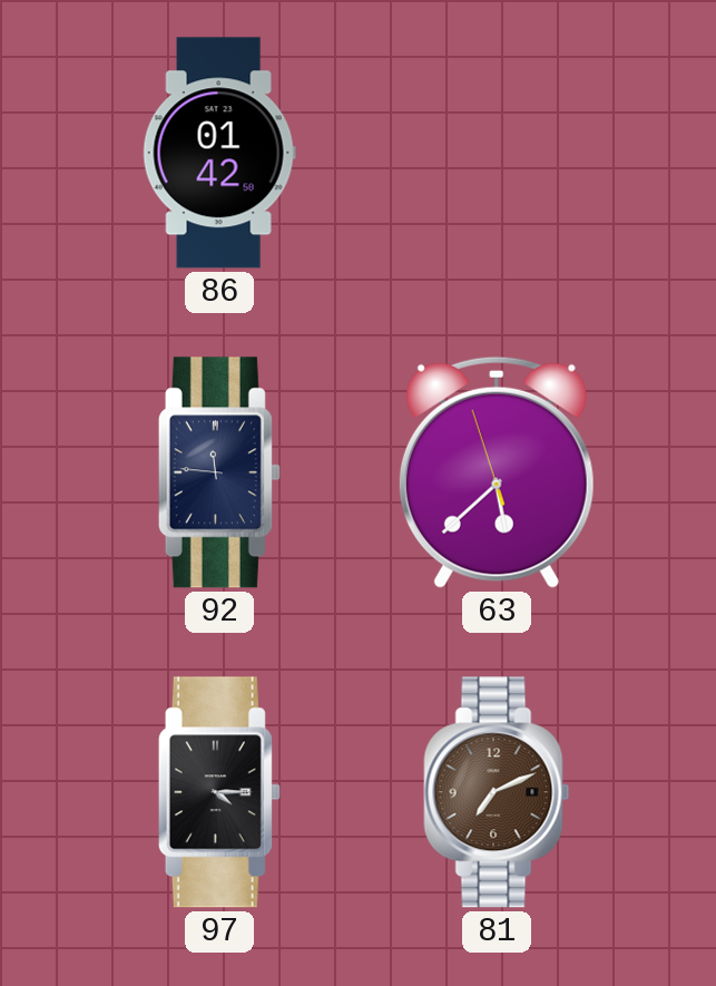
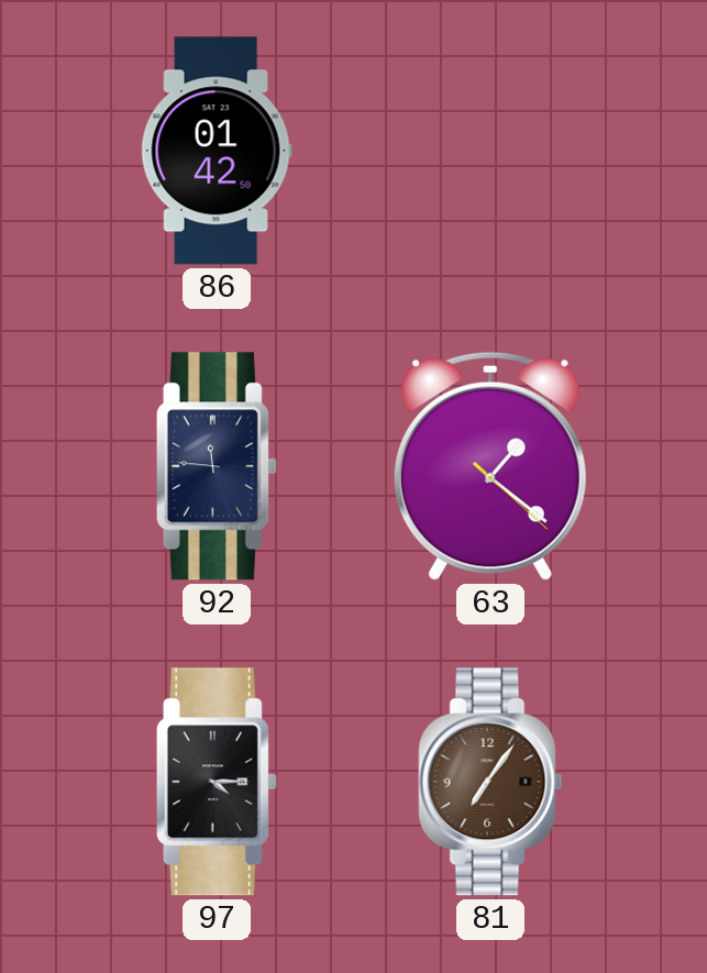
63: 5:37 -> 1:21 (490, 466)
81: 7:11 -> 7:06 (490, 782)
